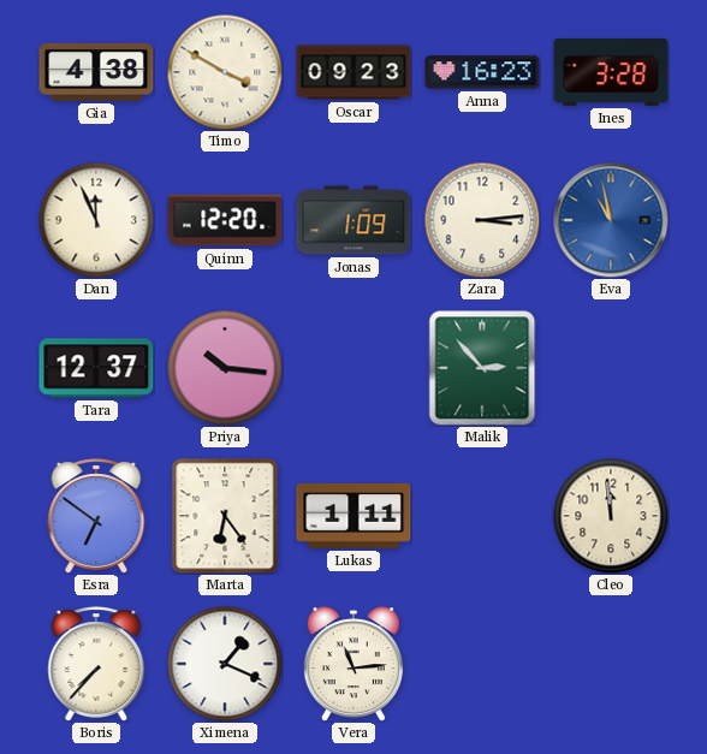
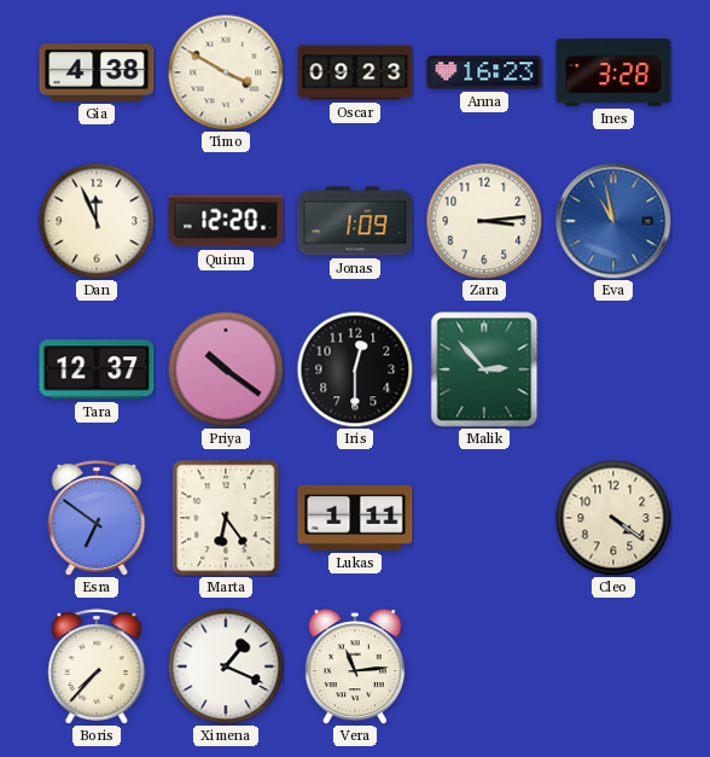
Priya: 10:16 -> 10:21 (226, 369)
Iris: none -> 12:30 (355, 369)
Cleo: 11:59 -> 4:21 (613, 518)
